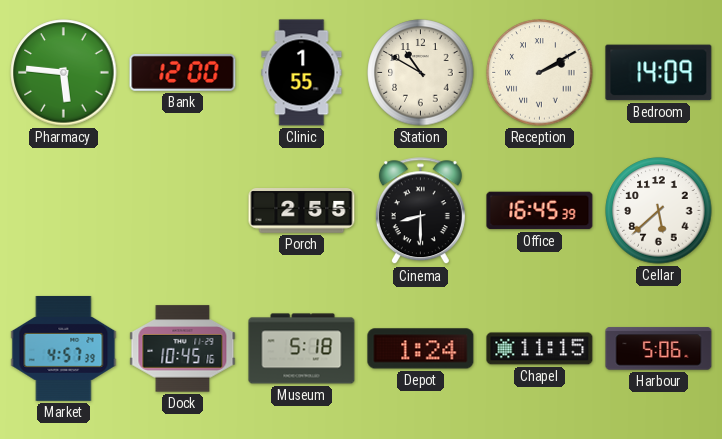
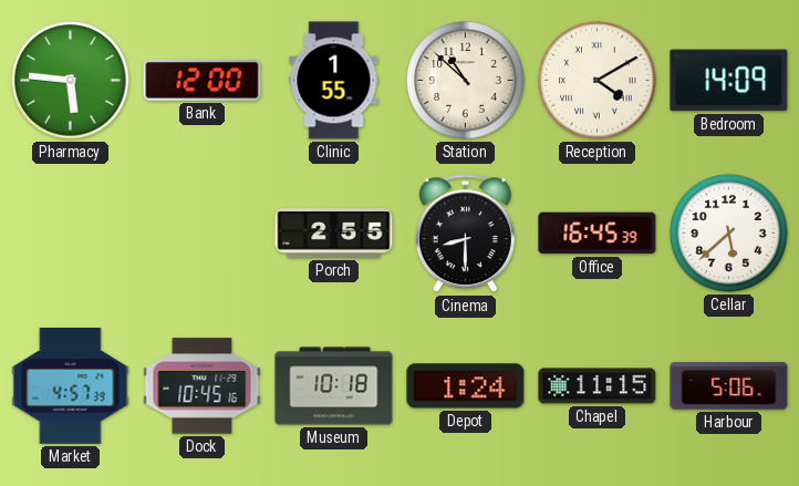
Station: 10:50 -> 10:52 (466, 81)
Reception: 2:10 -> 4:10 (598, 81)
Museum: 5:18 -> 10:18 (334, 386)
